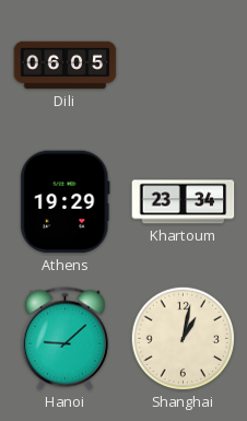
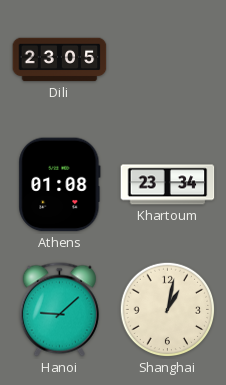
Dili: 06:05 -> 23:05 (60, 60)
Athens: 19:29 -> 01:08 (60, 185)
